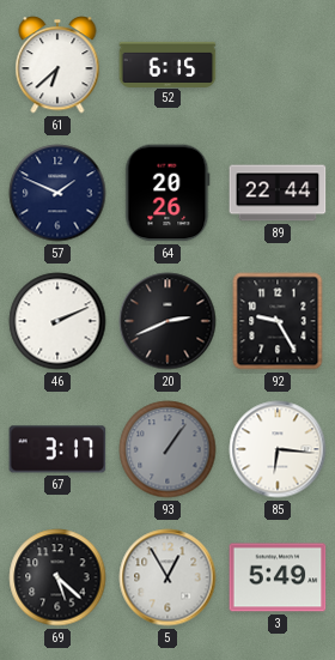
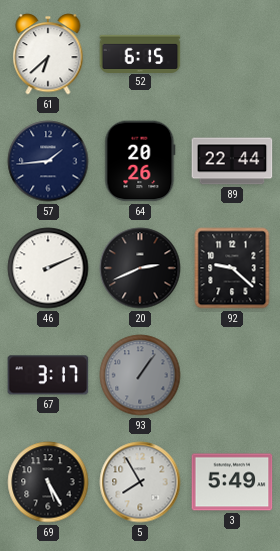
57: 1:49 -> 1:44 (48, 161)
92: 9:25 -> 9:22 (232, 268)
85: 6:16 -> none (278, 449)
69: 5:22 -> 5:25 (48, 482)
5: 12:55 -> 7:55 (140, 482)
